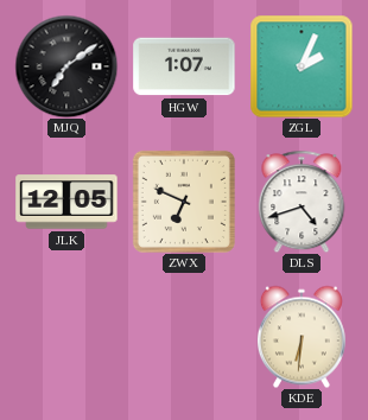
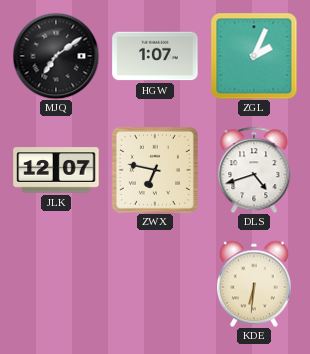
JLK: 12:05 -> 12:07 (56, 170)
ZWX: 6:49 -> 6:47 (155, 170)
